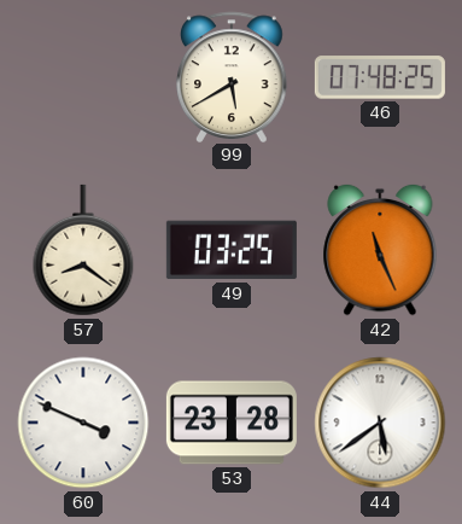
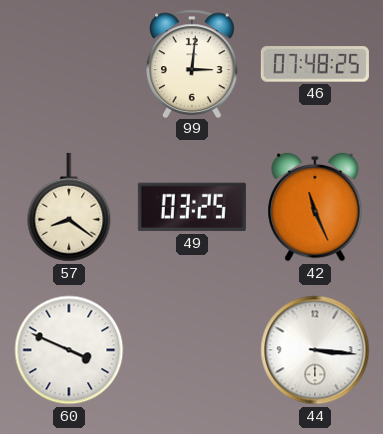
99: 5:40 -> 3:01 (193, 63)
53: 23:28 -> none (232, 423)
44: 5:39 -> 3:16 (315, 350)
